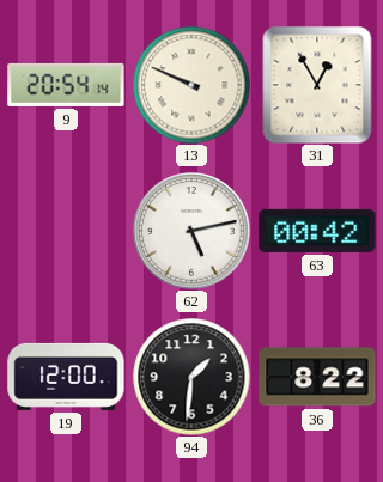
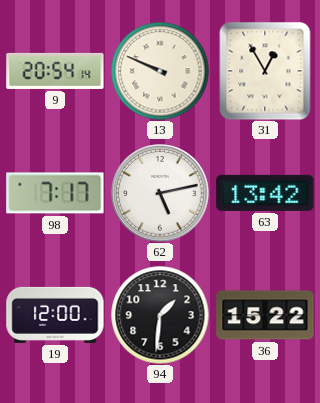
98: none -> 7:17 (55, 193)
63: 00:42 -> 13:42 (265, 193)
36: 8:22 -> 15:22 (265, 315)
